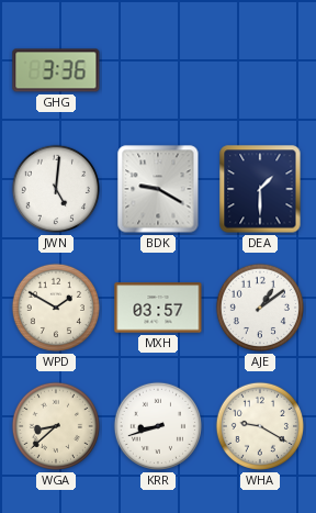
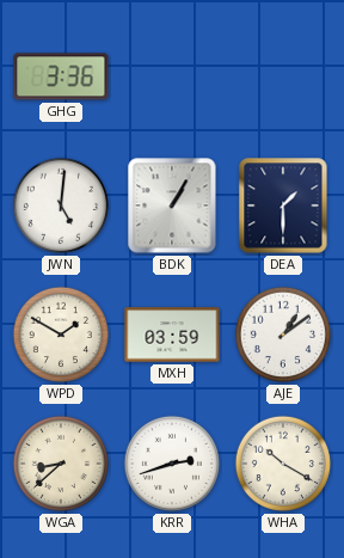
BDK: 9:20 -> 1:05 (172, 206)
MXH: 03:57 -> 03:59 (172, 335)
KRR: 8:42 -> 2:42 (172, 464)
WHA: 9:20 -> 10:20 (283, 464)
